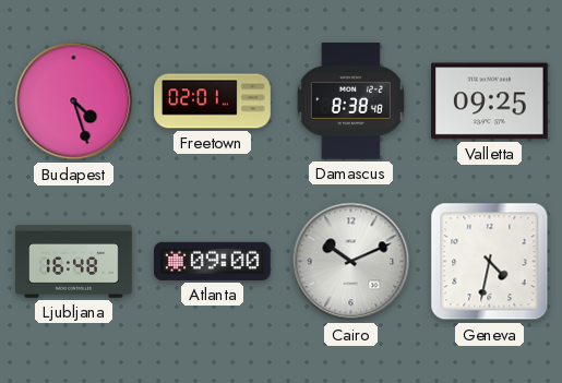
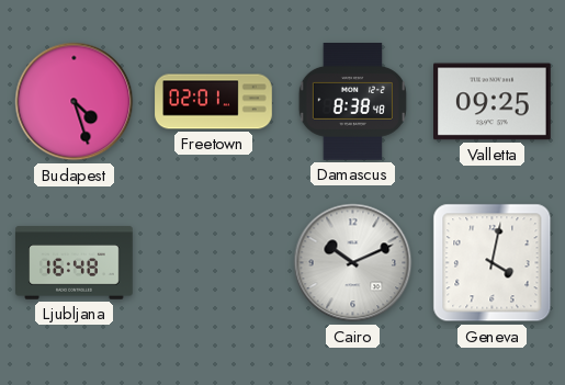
Atlanta: 09:00 -> none (213, 261)
Geneva: 4:32 -> 4:02 (493, 263)
